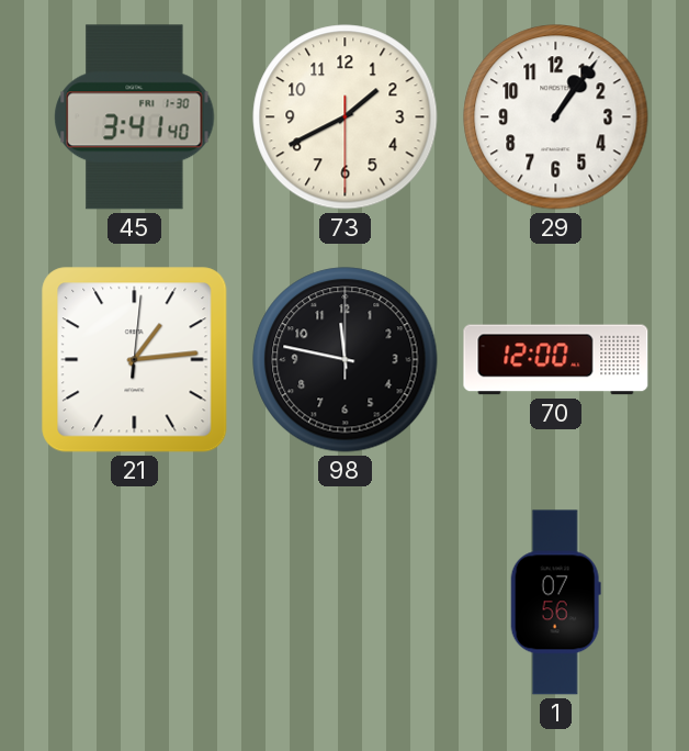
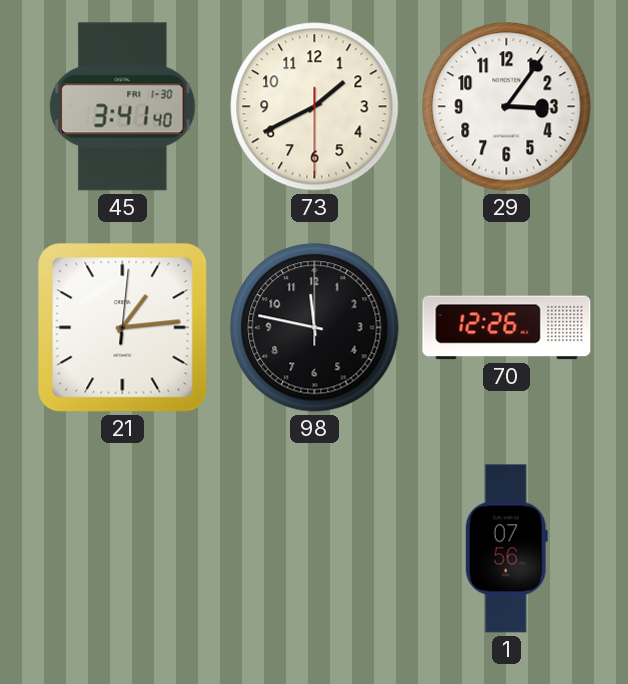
29: 1:06 -> 3:06 (507, 107)
70: 12:00 -> 12:26 (507, 328)
